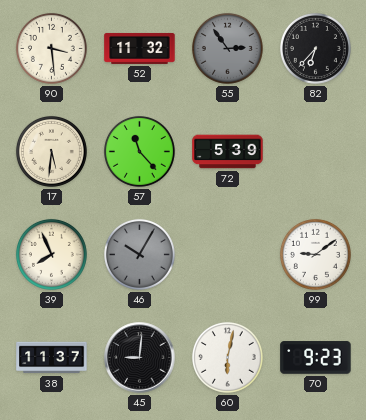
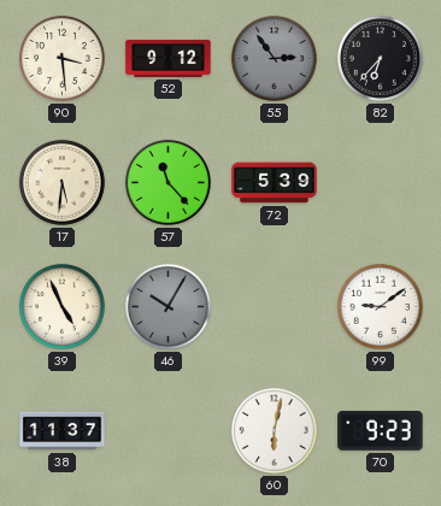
52: 11:32 -> 9:12 (169, 58)
39: 7:56 -> 4:56 (61, 306)
45: 9:01 -> none (140, 358)
